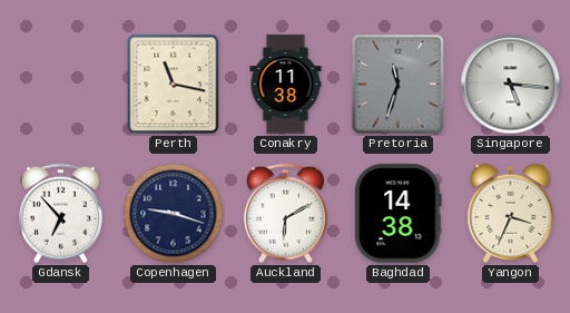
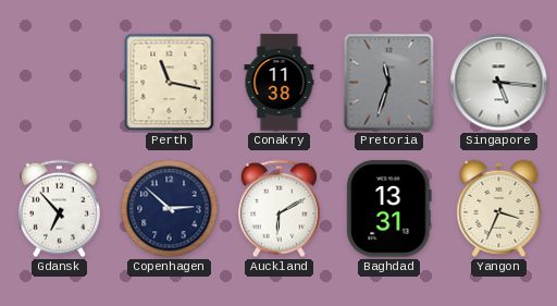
Copenhagen: 9:18 -> 2:52 (170, 209)
Baghdad: 14:38 -> 13:31 (389, 209)
